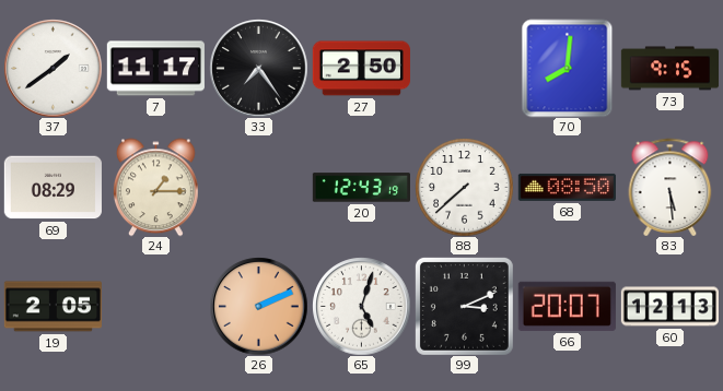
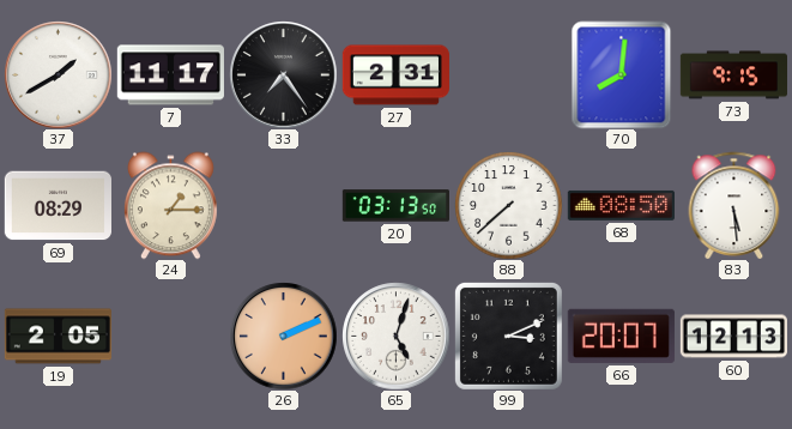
37: 1:39 -> 1:40 (58, 74)
27: 2:50 -> 2:31 (395, 75)
20: 12:43 -> 03:13 (395, 206)
